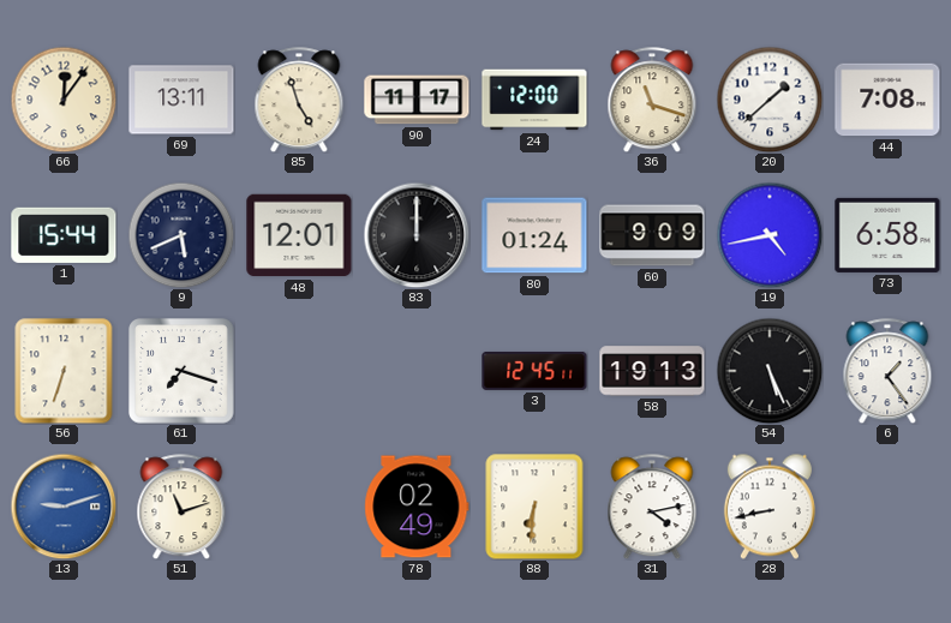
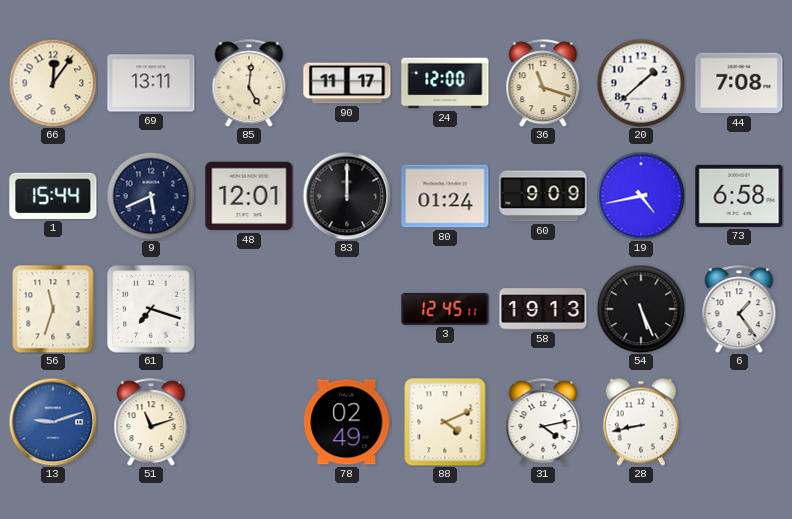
85: 4:57 -> 5:01 (249, 83)
56: 6:33 -> 11:33 (53, 309)
88: 6:31 -> 4:11 (445, 422)
